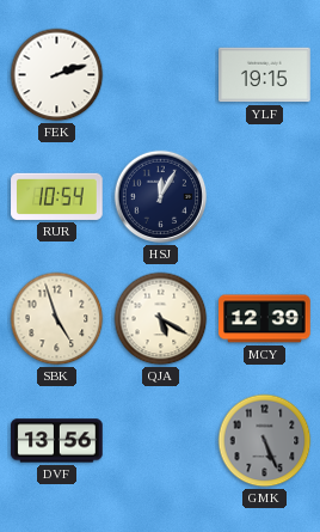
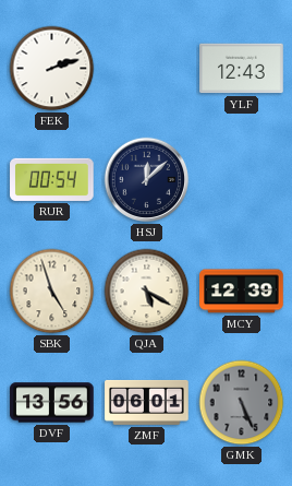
YLF: 19:15 -> 12:43 (242, 69)
RUR: 10:54 -> 00:54 (52, 179)
HSJ: 12:05 -> 12:08 (147, 180)
ZMF: none -> 06:01 (147, 402)
